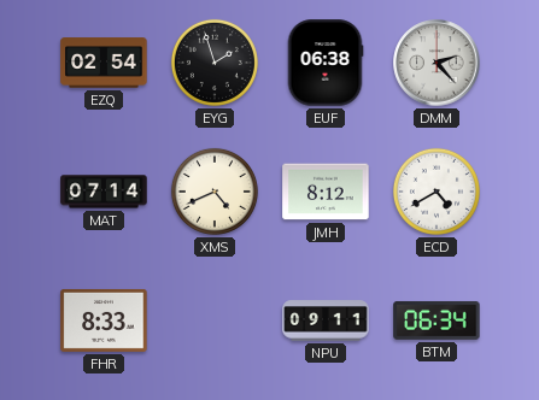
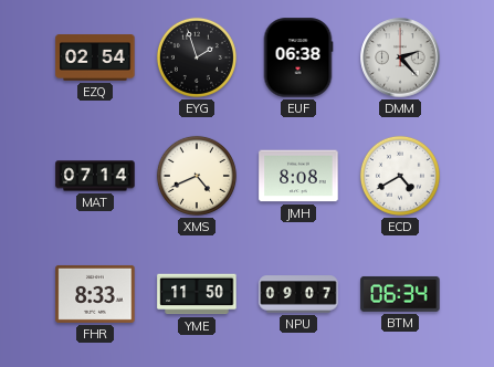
JMH: 8:12 -> 8:08 (298, 176)
YME: none -> 11:50 (197, 294)
NPU: 09:11 -> 09:07 (298, 294)
